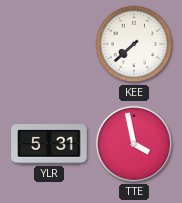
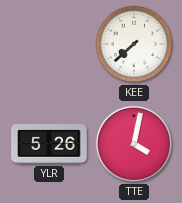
YLR: 5:31 -> 5:26 (49, 144)
TTE: 3:58 -> 4:02 (134, 144)
